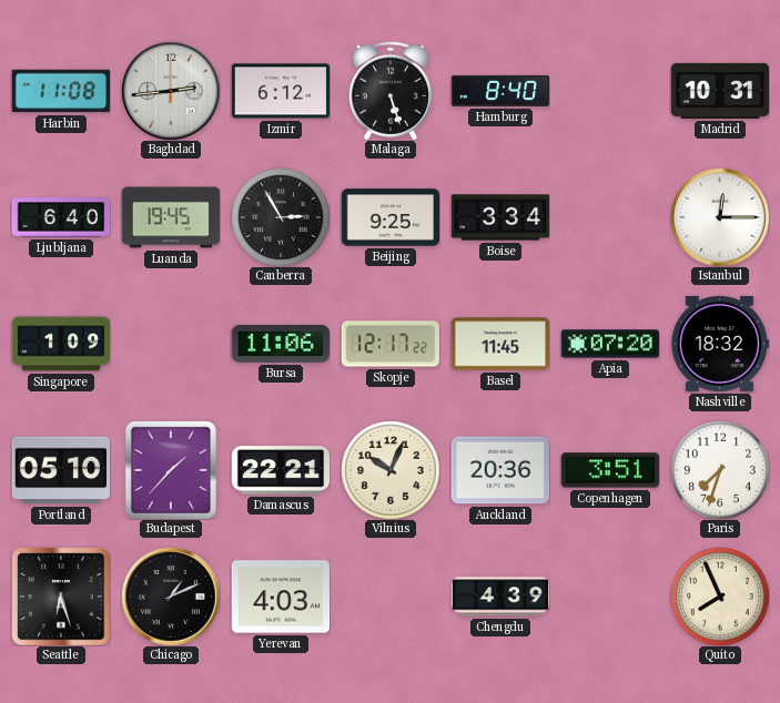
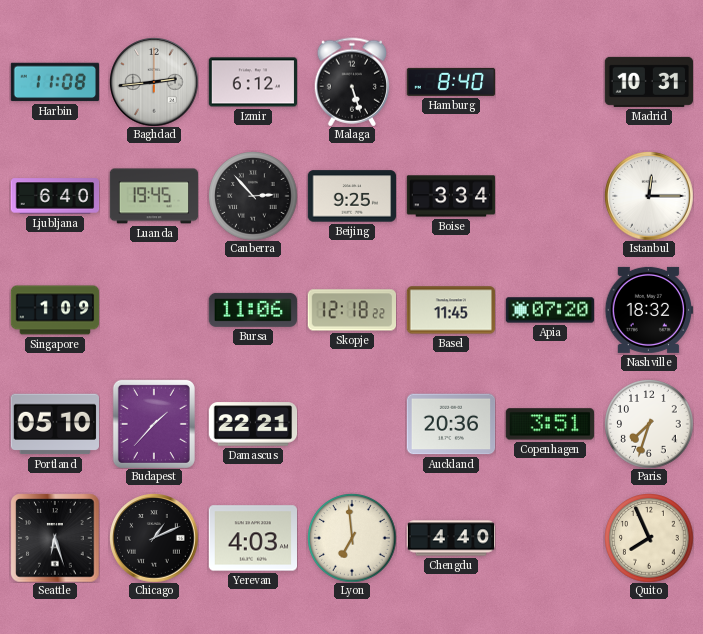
Canberra: 2:55 -> 2:53 (253, 196)
Skopje: 12:17 -> 12:18 (351, 310)
Vilnius: 10:04 -> none (391, 470)
Lyon: none -> 6:59 (352, 538)
Chengdu: 4:39 -> 4:40 (451, 538)
